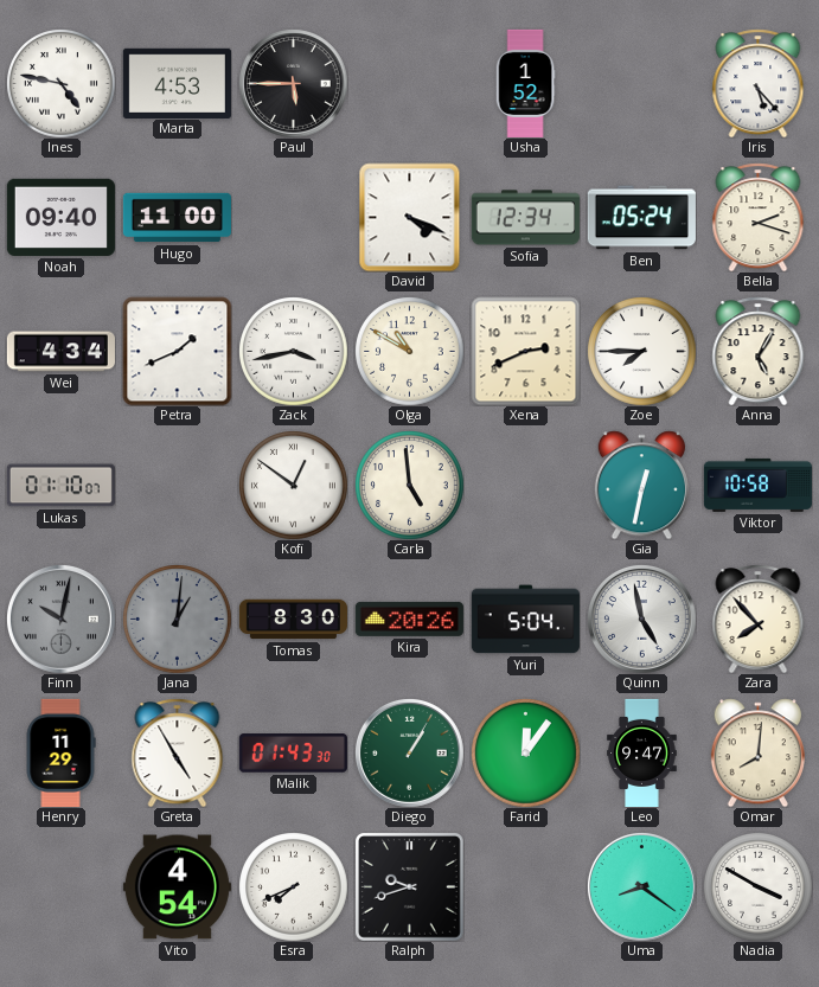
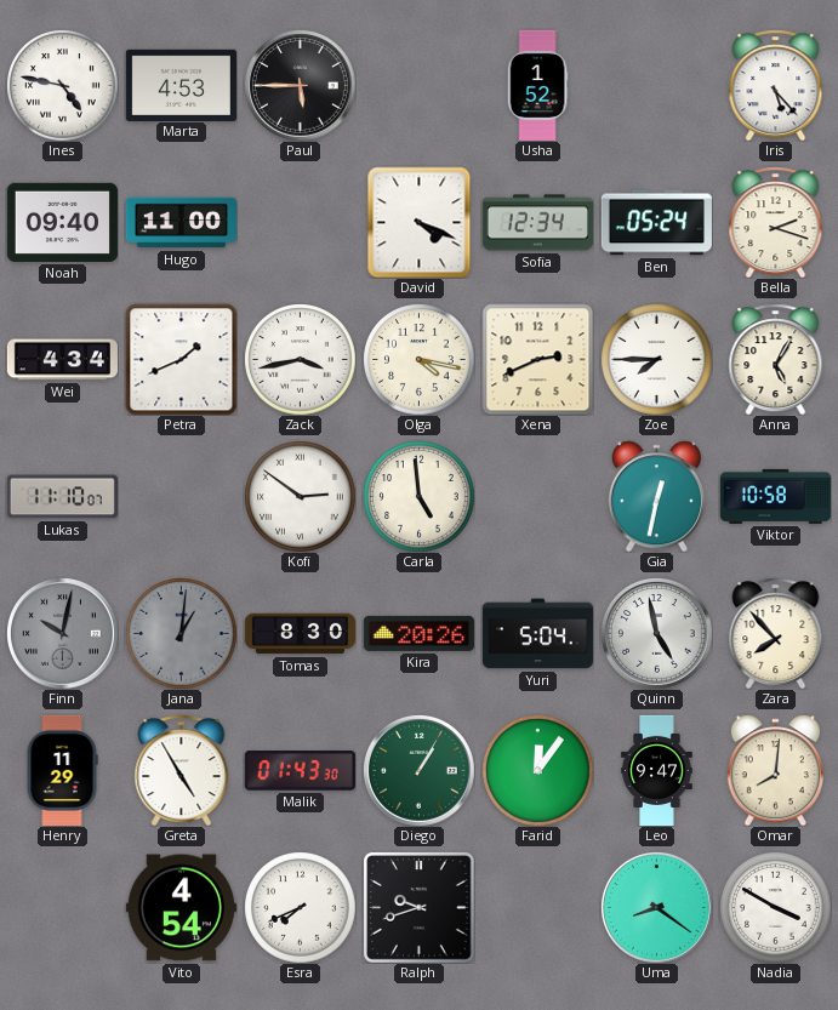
Olga: 10:50 -> 4:17 (420, 360)
Lukas: 01:10 -> 11:10 (62, 497)
Kofi: 12:51 -> 2:51 (301, 497)
